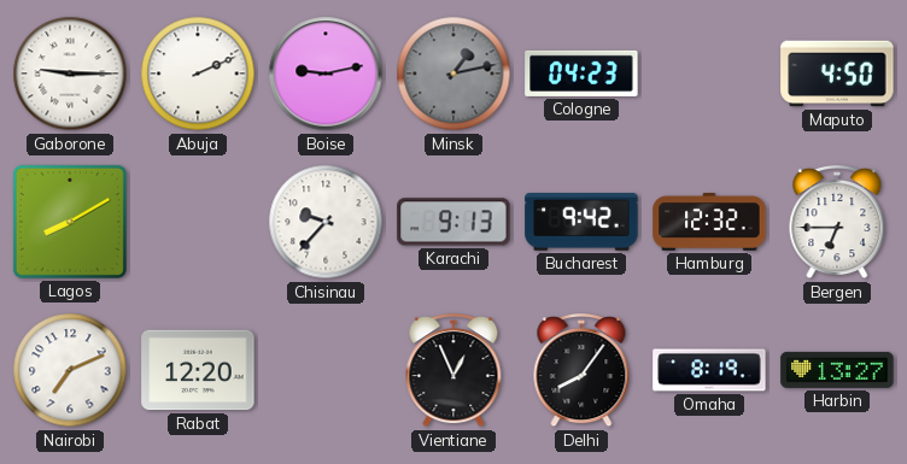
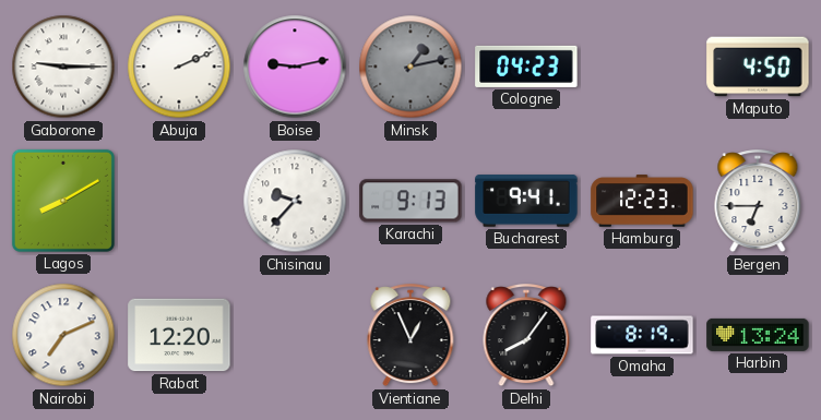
Bucharest: 9:42 -> 9:41 (526, 201)
Hamburg: 12:32 -> 12:23 (642, 201)
Harbin: 13:27 -> 13:24 (758, 335)
